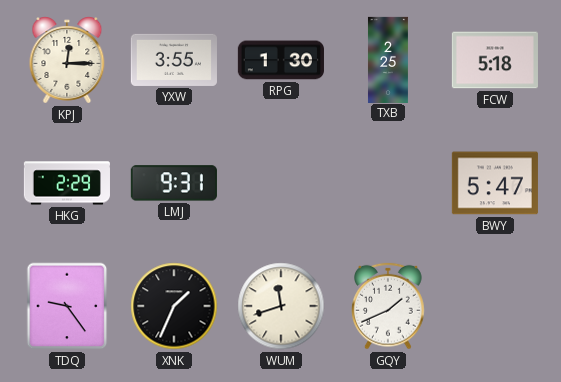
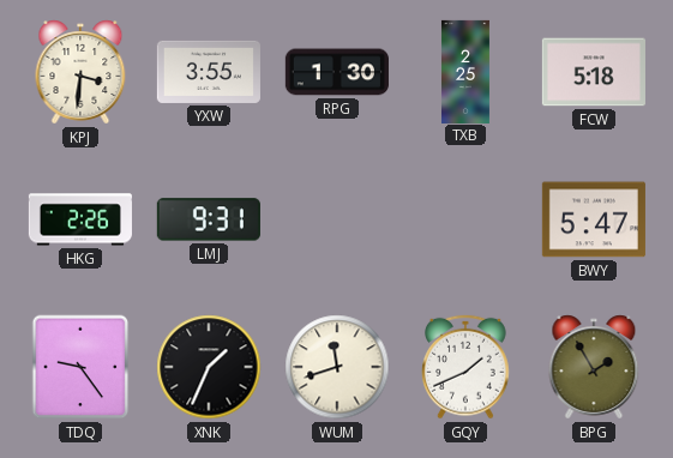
KPJ: 12:15 -> 3:31 (80, 72)
HKG: 2:29 -> 2:26 (80, 219)
BPG: none -> 1:55 (594, 367)
